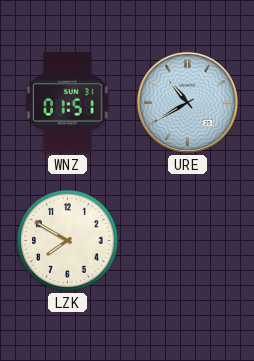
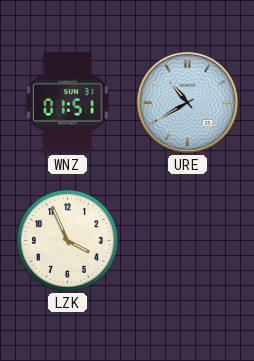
LZK: 7:50 -> 3:56 (68, 241)
